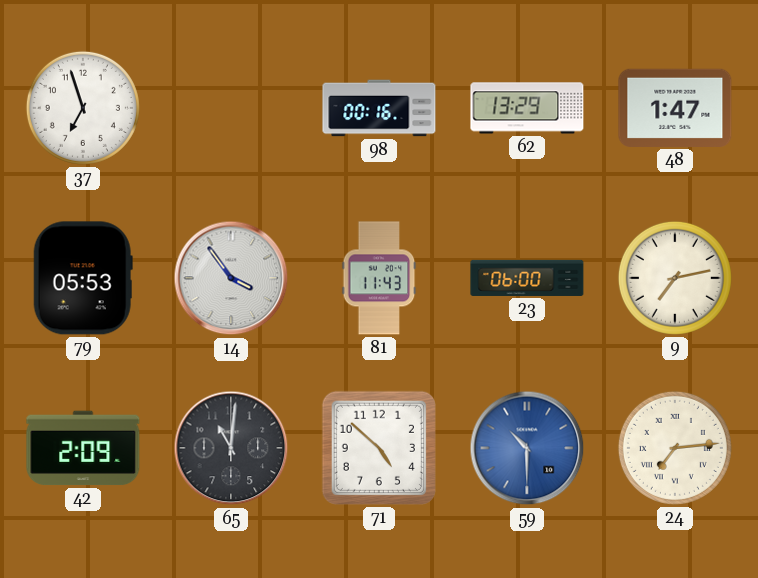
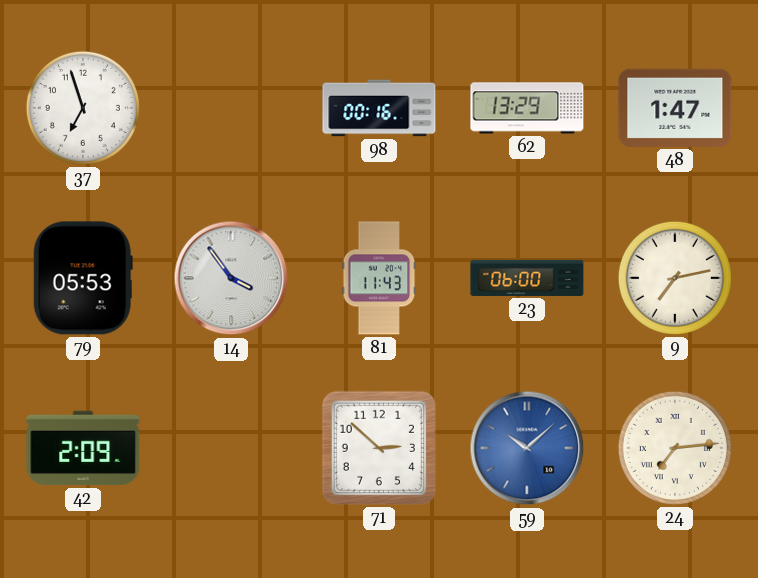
65: 11:01 -> none (231, 448)
71: 4:52 -> 2:52 (379, 448)
59: 10:30 -> 10:08 (527, 448)
